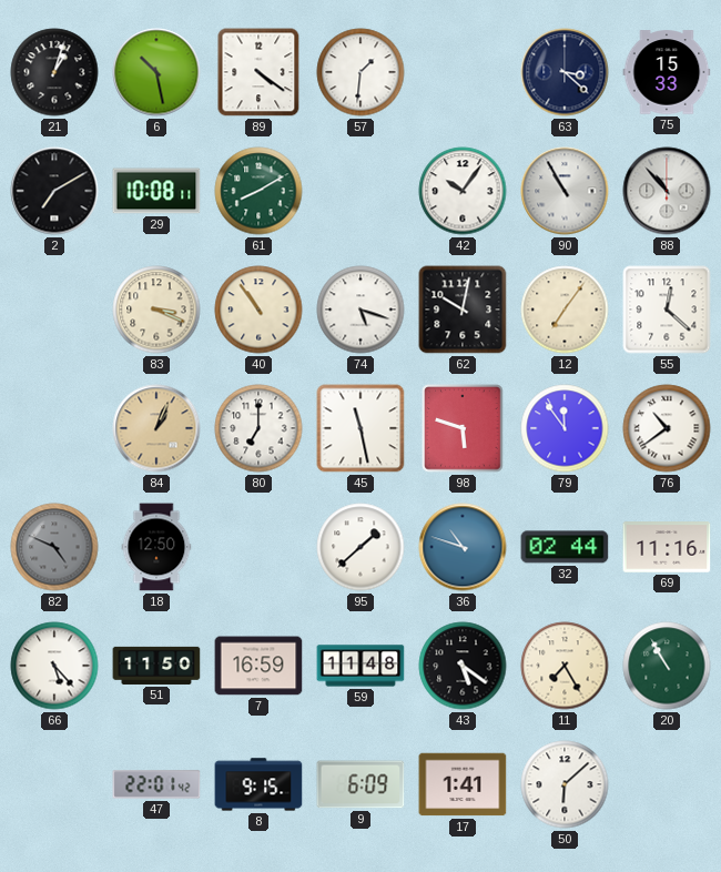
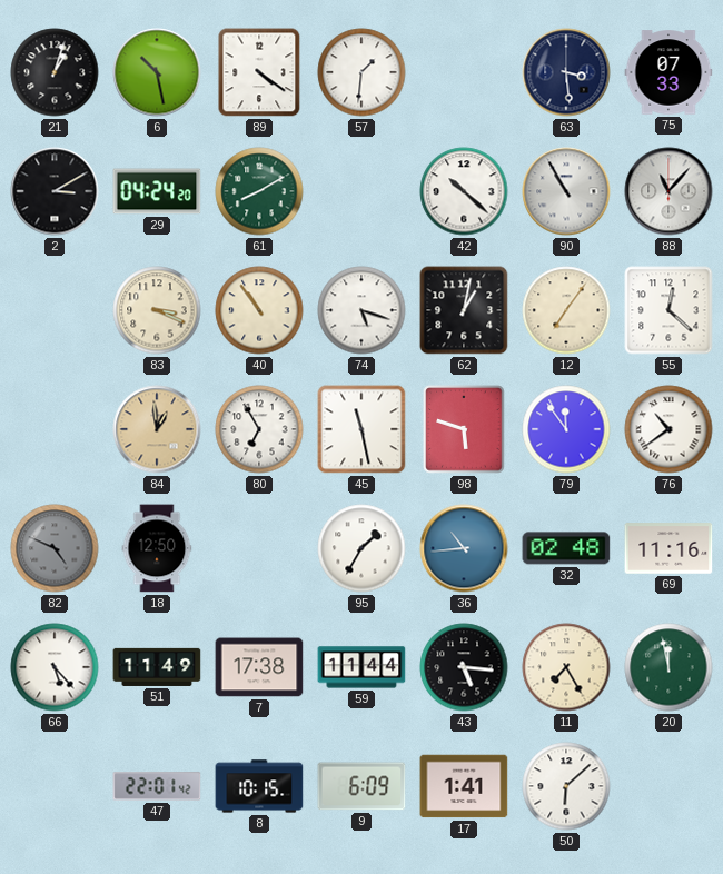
63: 3:22 -> 3:29 (566, 72)
75: 15:33 -> 07:33 (668, 72)
2: 7:10 -> 3:10 (55, 191)
29: 10:08 -> 04:24 (157, 191)
42: 10:06 -> 10:22 (464, 191)
88: 10:53 -> 11:07 (668, 191)
62: 10:02 -> 1:02 (464, 310)
84: 1:04 -> 12:59 (157, 429)
80: 7:00 -> 6:55 (259, 429)
95: 1:38 -> 1:35 (361, 548)
36: 10:48 -> 10:44 (464, 548)
32: 02:44 -> 02:48 (566, 548)
51: 11:50 -> 11:49 (157, 667)
7: 16:59 -> 17:38 (259, 667)
59: 11:48 -> 11:44 (361, 667)
43: 5:21 -> 5:16 (464, 667)
20: 10:55 -> 11:58 (668, 667)
8: 9:15 -> 10:15 (259, 786)
